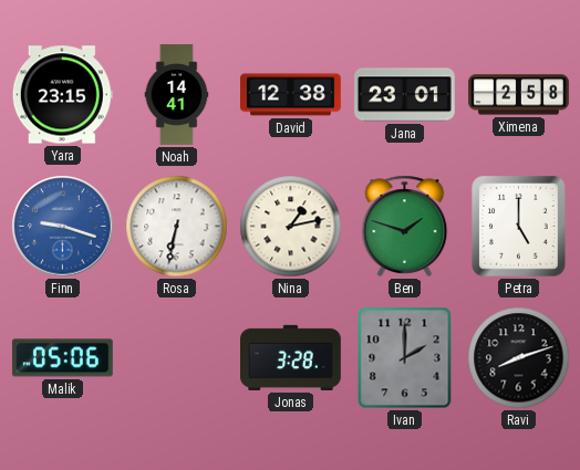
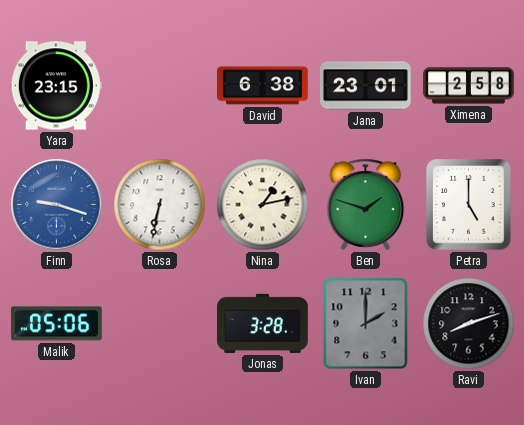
Noah: 14:41 -> none (177, 95)
David: 12:38 -> 6:38 (263, 86)
